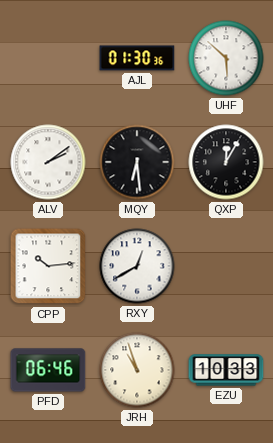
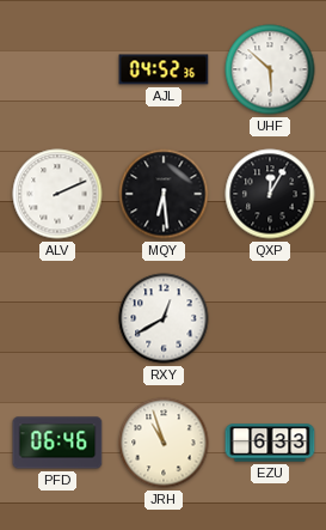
AJL: 01:30 -> 04:52 (164, 69)
ALV: 2:09 -> 2:11 (57, 194)
CPP: 10:14 -> none (48, 266)
EZU: 10:33 -> 6:33 (270, 443)
